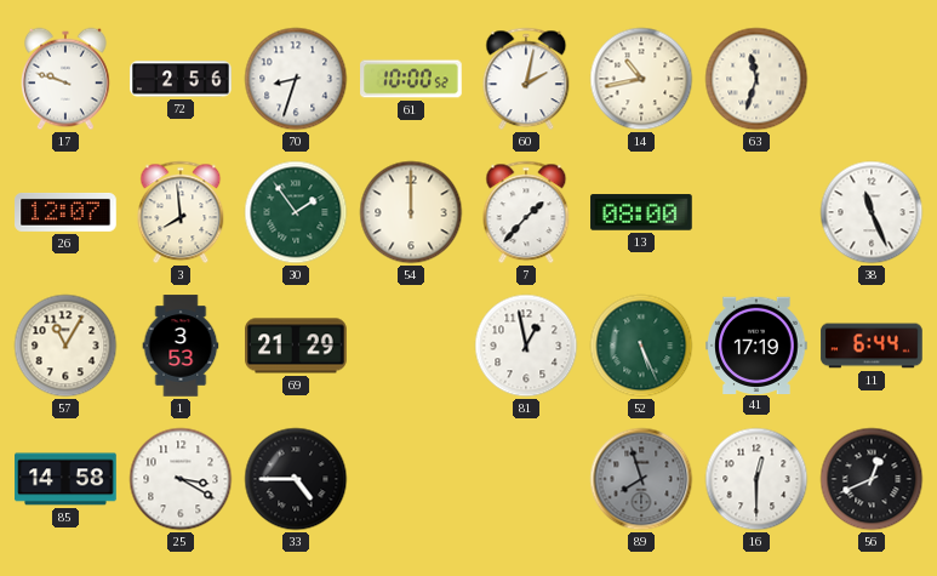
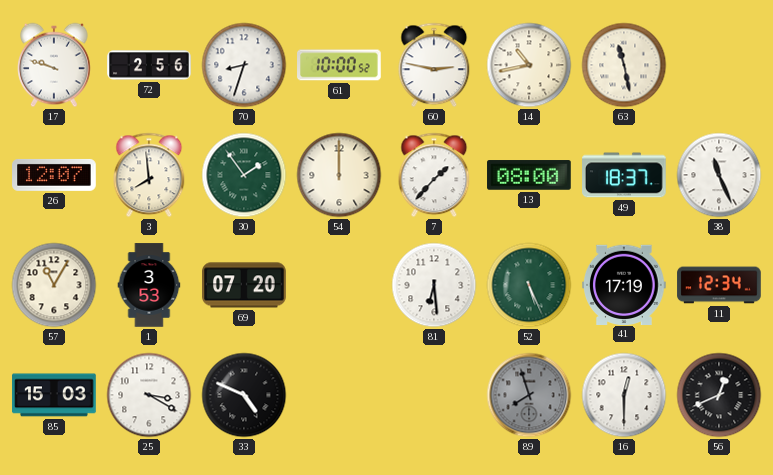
60: 2:02 -> 2:47 (434, 65)
63: 11:33 -> 11:28 (624, 65)
49: none -> 18:37 (624, 175)
69: 21:29 -> 07:20 (244, 285)
81: 12:58 -> 6:29 (434, 285)
11: 6:44 -> 12:34 (719, 285)
85: 14:58 -> 15:03 (54, 395)
33: 4:45 -> 4:49 (244, 395)
